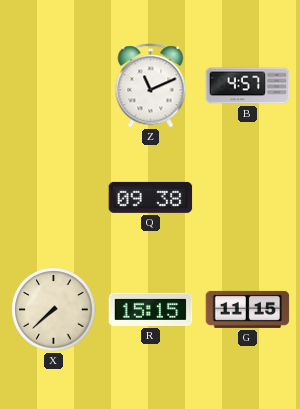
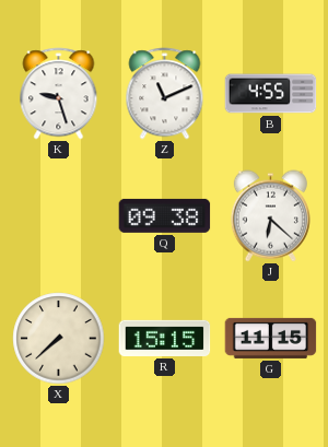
K: none -> 9:27 (59, 94)
B: 4:57 -> 4:55 (271, 94)
J: none -> 6:22 (270, 216)
